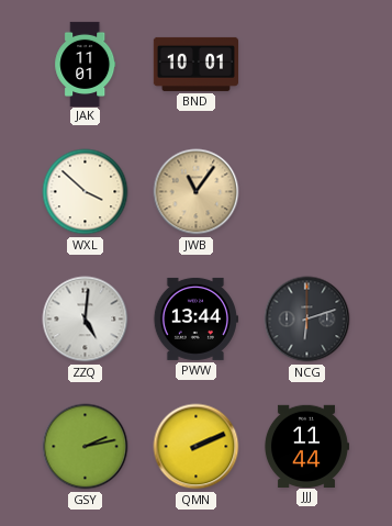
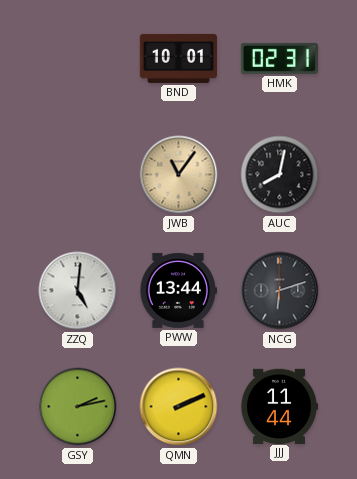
JAK: 11:01 -> none (86, 64)
HMK: none -> 02:31 (279, 58)
WXL: 3:52 -> none (86, 192)
AUC: none -> 8:02 (280, 175)
